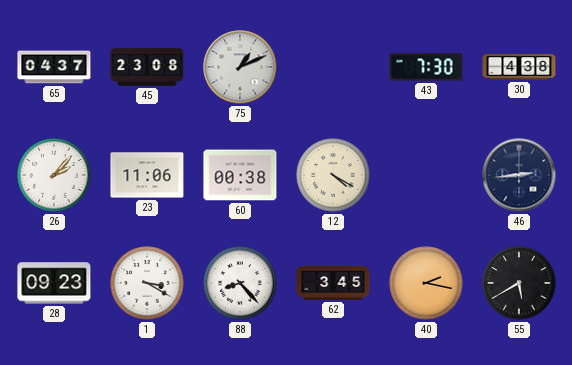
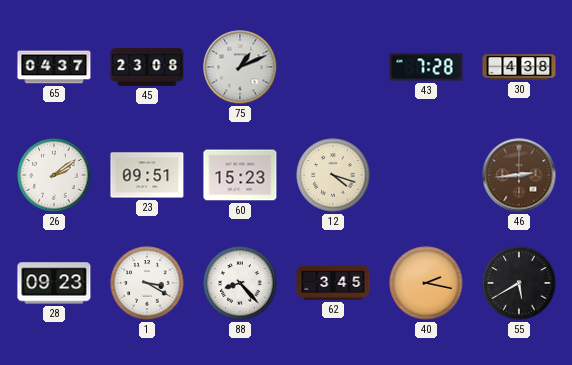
43: 7:30 -> 7:28 (426, 67)
26: 2:07 -> 2:09 (54, 175)
23: 11:06 -> 09:51 (147, 175)
60: 00:38 -> 15:23 (240, 175)
12: 4:20 -> 4:18 (333, 175)
46 dial: navy -> brown (519, 175)
